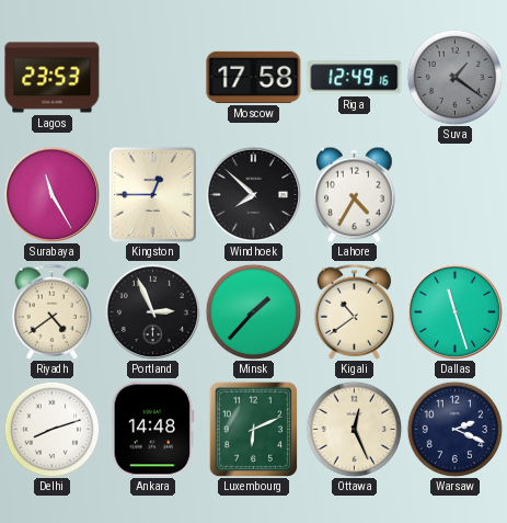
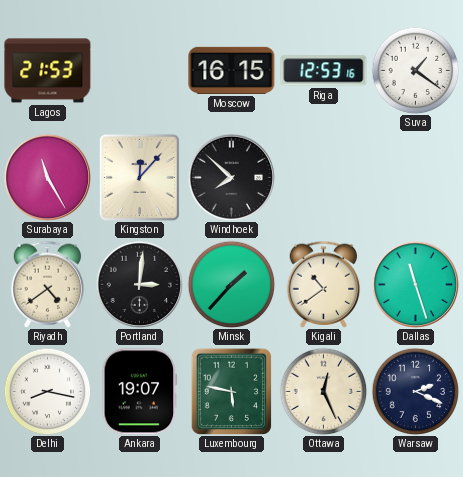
Lagos: 23:53 -> 21:53 (48, 71)
Moscow: 17:58 -> 16:15 (232, 70)
Riga: 12:49 -> 12:53 (324, 71)
Suva dial: grey -> white (415, 70)
Kingston: 12:45 -> 12:07 (139, 177)
Lahore: 4:35 -> none (355, 194)
Portland: 2:56 -> 3:01 (139, 284)
Delhi: 8:12 -> 8:17 (47, 391)
Ankara: 14:48 -> 19:07 (140, 392)
Luxembourg: 6:11 -> 5:47 (231, 391)
